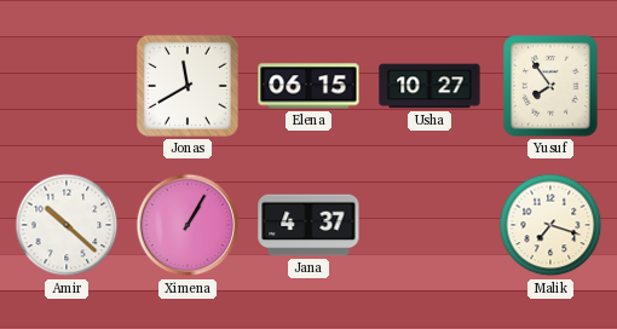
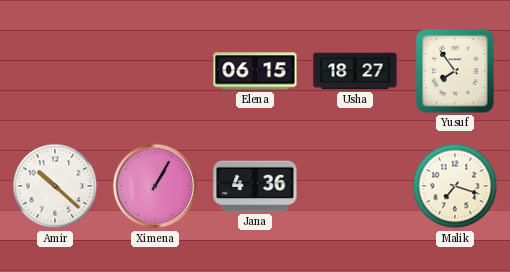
Jonas: 11:40 -> none (188, 86)
Usha: 10:27 -> 18:27 (355, 71)
Jana: 4:37 -> 4:36 (255, 186)
